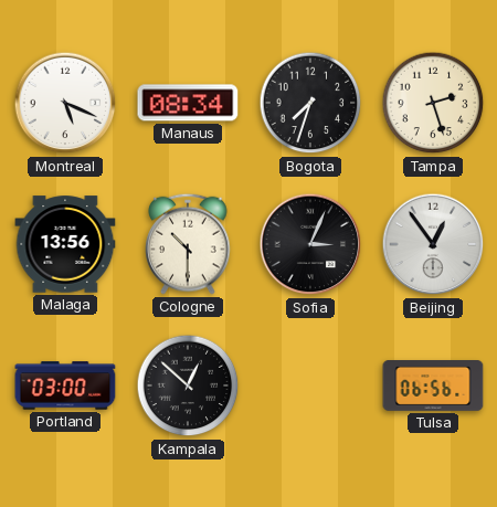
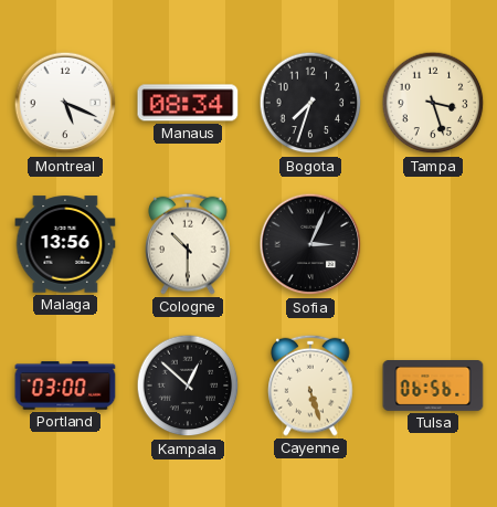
Tampa: 2:27 -> 3:27 (433, 103)
Beijing: 12:54 -> none (433, 244)
Cayenne: none -> 5:27 (310, 385)
